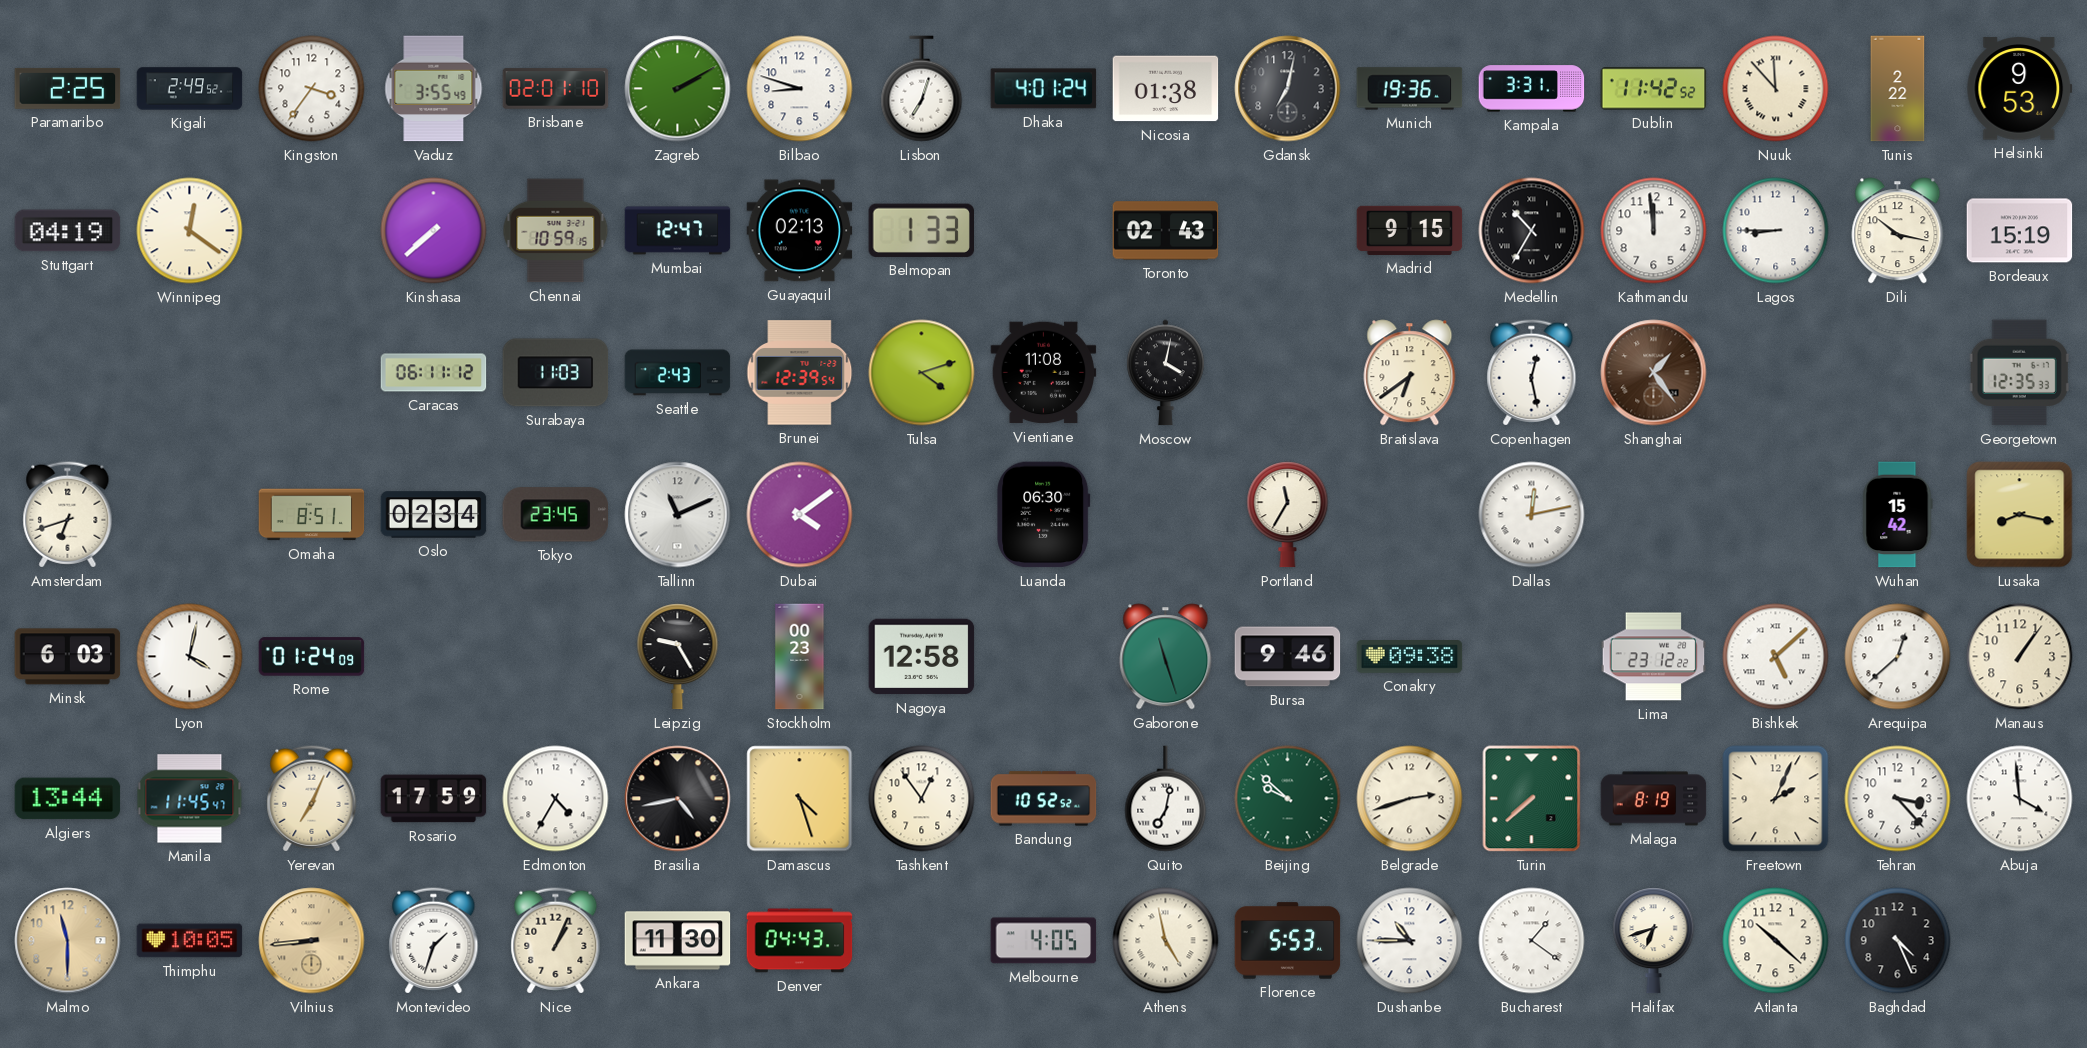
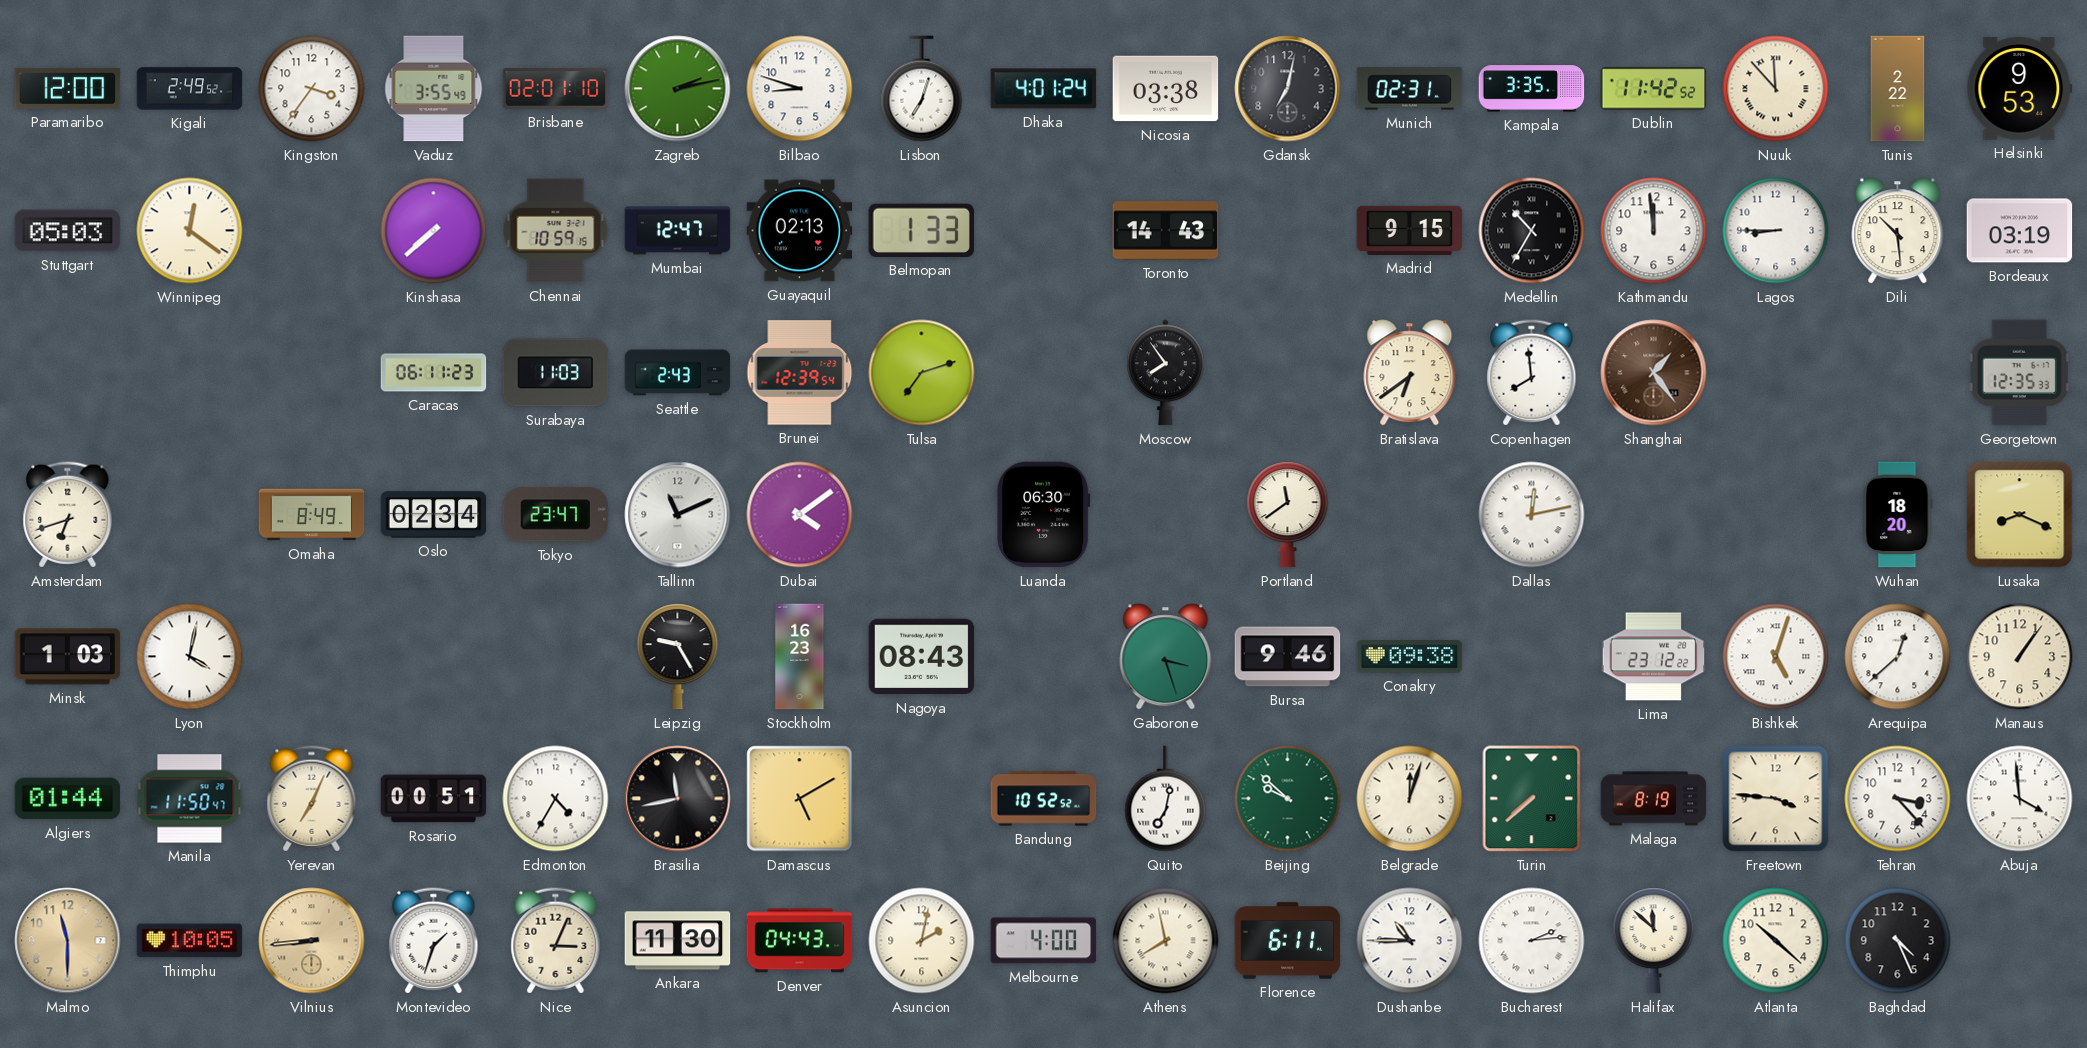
Paramaribo: 2:25 -> 12:00 (68, 88)
Zagreb: 2:10 -> 2:13 (678, 89)
Nicosia: 01:38 -> 03:38 (1166, 89)
Munich: 19:36 -> 02:31 (1410, 89)
Kampala: 3:31 -> 3:35 (1532, 89)
Stuttgart: 04:19 -> 05:03 (68, 231)
Toronto: 02:43 -> 14:43 (1166, 231)
Dili: 10:17 -> 10:29 (1898, 231)
Bordeaux: 15:19 -> 03:19 (2020, 231)
Caracas: 06:11:12 -> 06:11:23 (434, 373)
Tulsa: 4:12 -> 7:12 (922, 373)
Vientiane: 11:08 -> none (1044, 373)
Moscow: 4:02 -> 7:54 (1166, 373)
Copenhagen: 12:28 -> 7:59 (1532, 373)
Omaha: 8:51 -> 8:49 (312, 515)
Tokyo: 23:45 -> 23:47 (556, 515)
Portland: 11:35 -> 11:39 (1288, 515)
Wuhan: 15:42 -> 18:20 (1898, 515)
Lusaka: 8:17 -> 8:19 (2020, 515)
Minsk: 6:03 -> 1:03 (68, 657)
Rome: 01:24 -> none (312, 657)
Stockholm: 00:23 -> 16:23 (800, 657)
Nagoya: 12:58 -> 08:43 (922, 657)
Gaborone: 11:27 -> 3:27 (1166, 657)
Bishkek: 5:08 -> 5:03 (1776, 657)
Algiers: 13:44 -> 01:44 (68, 799)
Manila: 11:45 -> 11:50 (190, 799)
Rosario: 17:59 -> 00:51 (434, 799)
Brasilia: 4:43 -> 11:43 (678, 799)
Damascus: 4:27 -> 5:10 (800, 799)
Tashkent: 12:54 -> none (922, 799)
Belgrade: 2:42 -> 12:03 (1410, 799)
Freetown: 2:04 -> 3:46 (1776, 799)
Nice: 1:04 -> 3:04 (556, 941)
Asuncion: none -> 2:02 (922, 941)
Melbourne: 4:05 -> 4:00 (1044, 941)
Athens: 4:58 -> 7:58 (1166, 941)
Florence: 5:53 -> 6:11 (1288, 941)
Bucharest: 1:21 -> 2:14 (1532, 941)
Halifax: 6:42 -> 11:52 (1654, 941)
